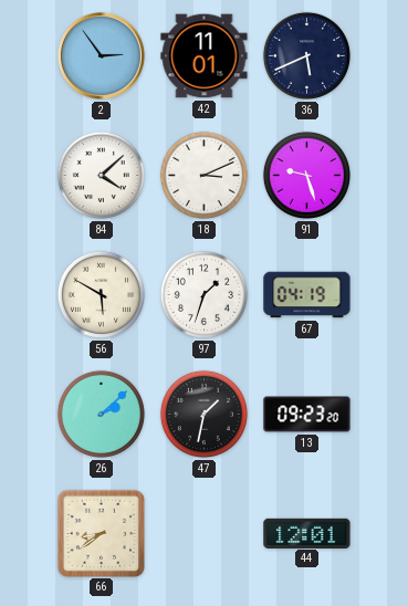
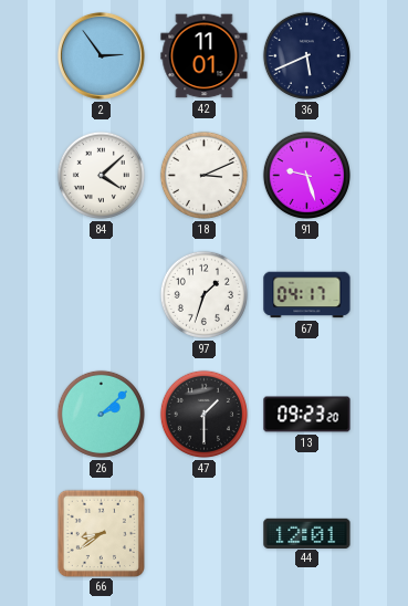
56: 5:50 -> none (101, 294)
67: 04:19 -> 04:17 (307, 295)
47: 1:32 -> 1:30 (203, 414)
